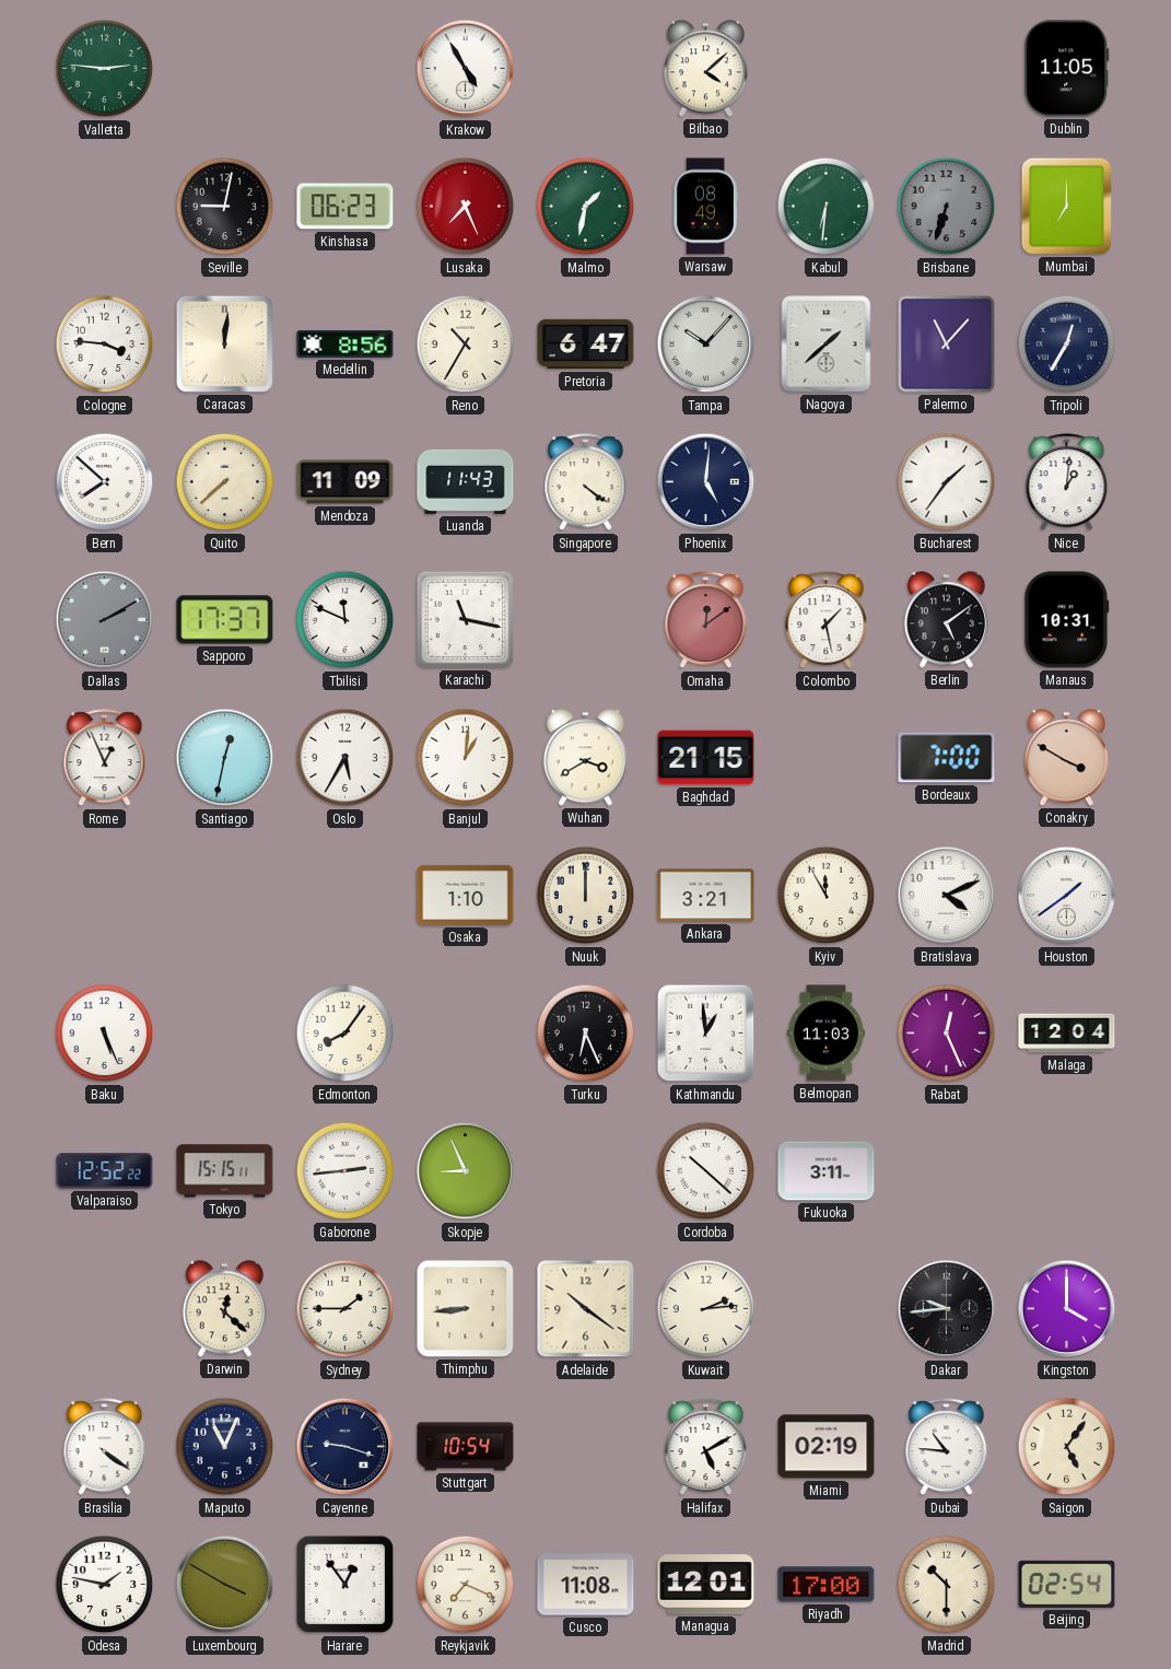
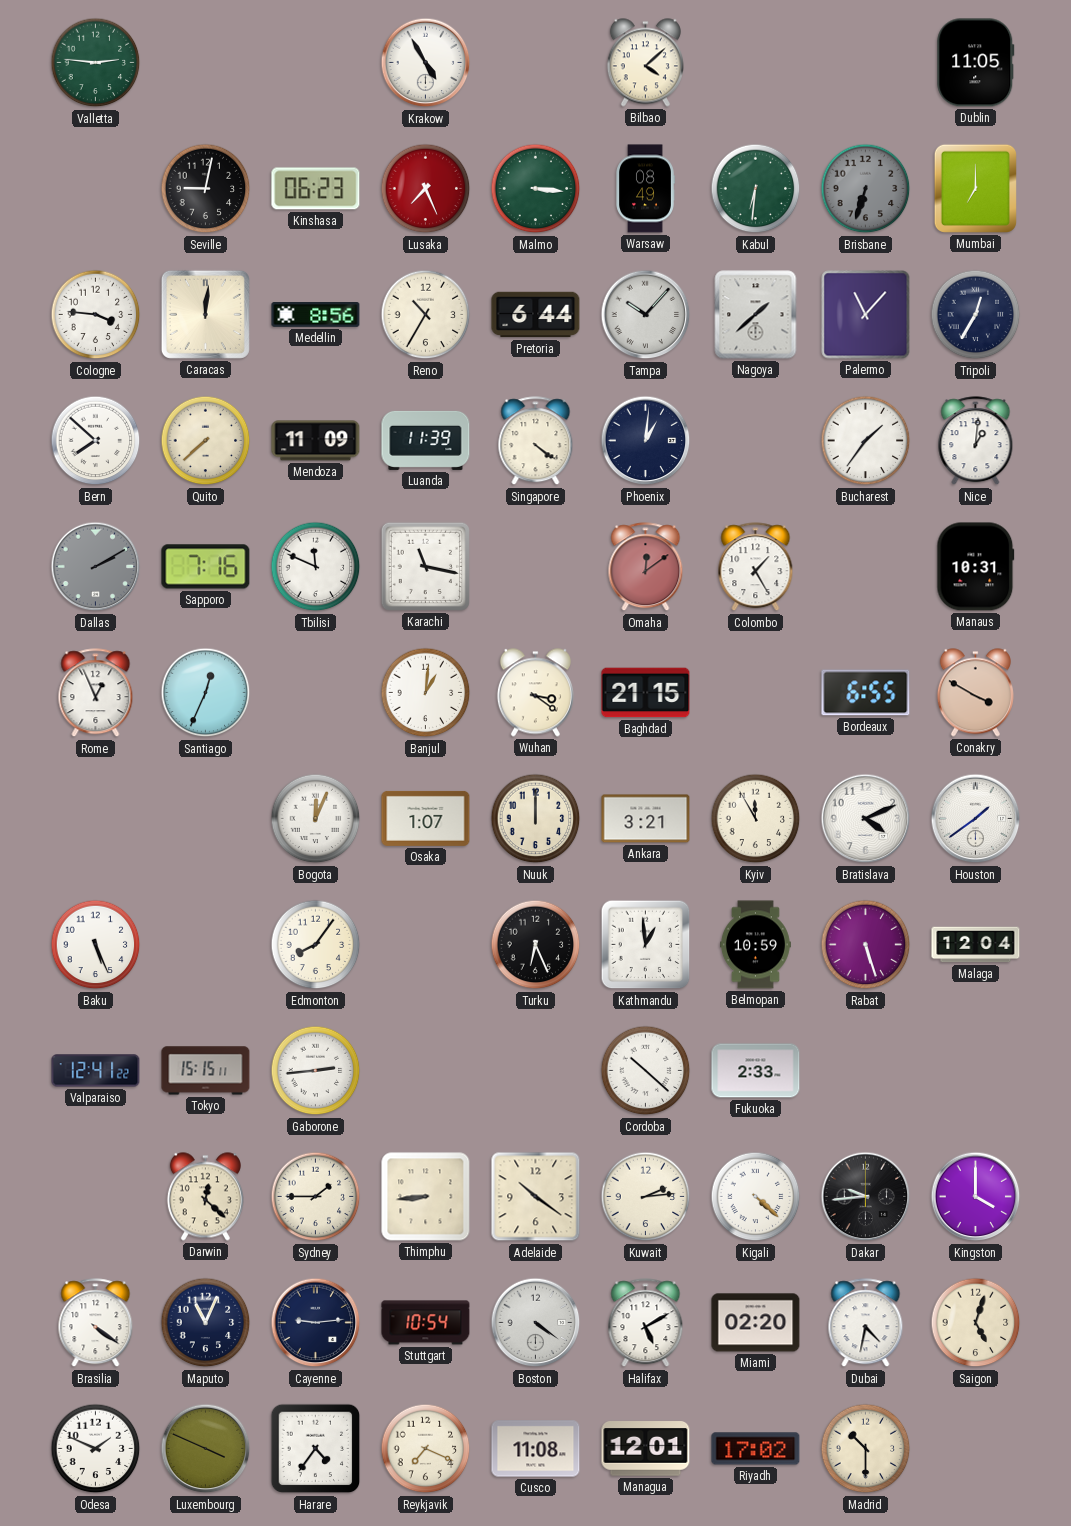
Malmo: 1:32 -> 3:16 (536, 189)
Pretoria: 6:47 -> 6:44 (536, 315)
Luanda: 11:43 -> 11:39 (426, 440)
Phoenix: 5:01 -> 1:01 (646, 441)
Sapporo: 17:37 -> 7:16 (206, 567)
Colombo: 1:28 -> 1:25 (756, 567)
Berlin: 5:09 -> none (946, 620)
Santiago: 12:32 -> 12:34 (206, 693)
Oslo: 5:35 -> none (346, 758)
Wuhan: 3:40 -> 3:21 (535, 693)
Bordeaux: 7:00 -> 6:55 (866, 693)
Bogota: none -> 12:04 (316, 819)
Osaka: 1:10 -> 1:07 (426, 818)
Belmopan: 11:03 -> 10:59 (756, 945)
Rabat: 12:26 -> 5:27 (866, 945)
Valparaiso: 12:52 -> 12:41 (96, 1071)
Skopje: 8:56 -> none (466, 1171)
Fukuoka: 3:11 -> 2:33 (756, 1071)
Kigali: none -> 4:22 (756, 1197)
Cayenne: 9:18 -> 9:14 (316, 1323)
Boston: none -> 4:21 (536, 1323)
Miami: 02:19 -> 02:20 (756, 1323)
Dubai: 10:46 -> 4:32 (866, 1323)
Saigon: 5:06 -> 5:03 (976, 1323)
Odesa: 1:47 -> 1:49 (96, 1449)
Luxembourg: 3:50 -> 3:49 (206, 1449)
Harare: 12:54 -> 4:36 (316, 1449)
Riyadh: 17:00 -> 17:02 (756, 1449)
Beijing: 02:54 -> none (1067, 1584)
